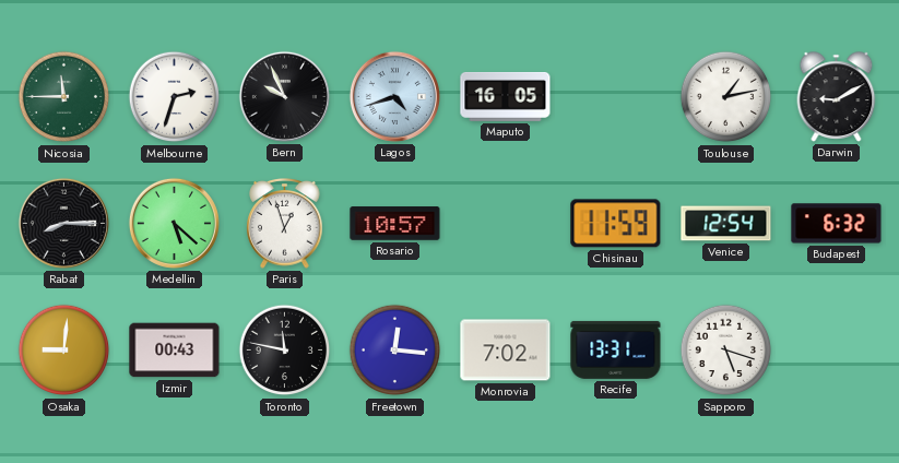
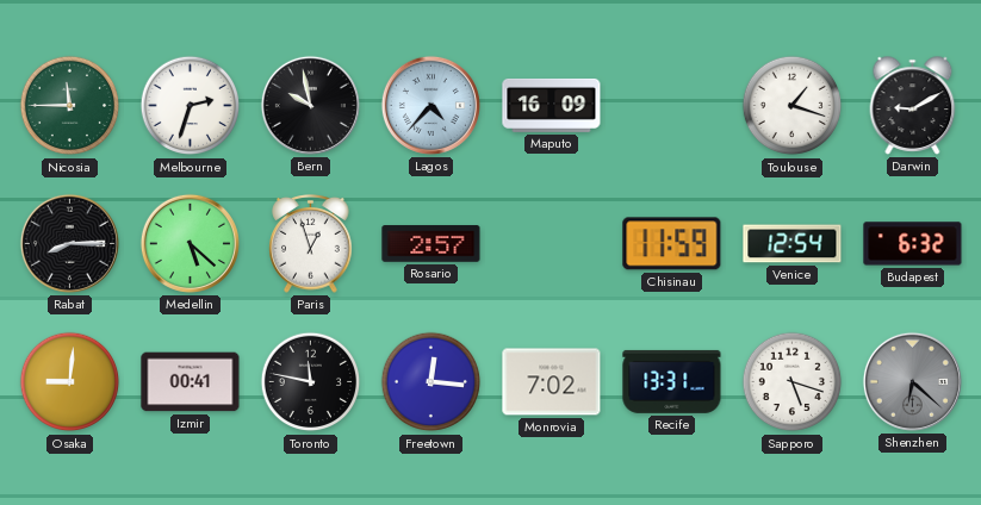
Bern: 9:56 -> 9:58 (310, 105)
Lagos: 4:42 -> 4:37 (430, 105)
Maputo: 16:05 -> 16:09 (552, 105)
Toulouse: 1:13 -> 1:18 (793, 106)
Rosario: 10:57 -> 2:57 (431, 244)
Izmir: 00:43 -> 00:41 (191, 382)
Shenzhen: none -> 6:22 (912, 381)
